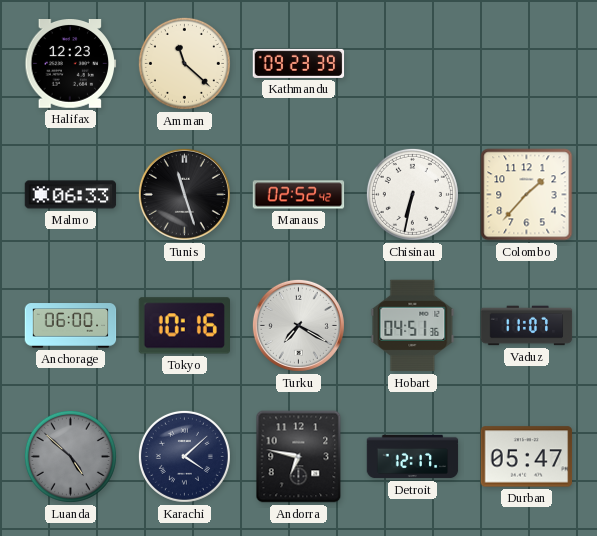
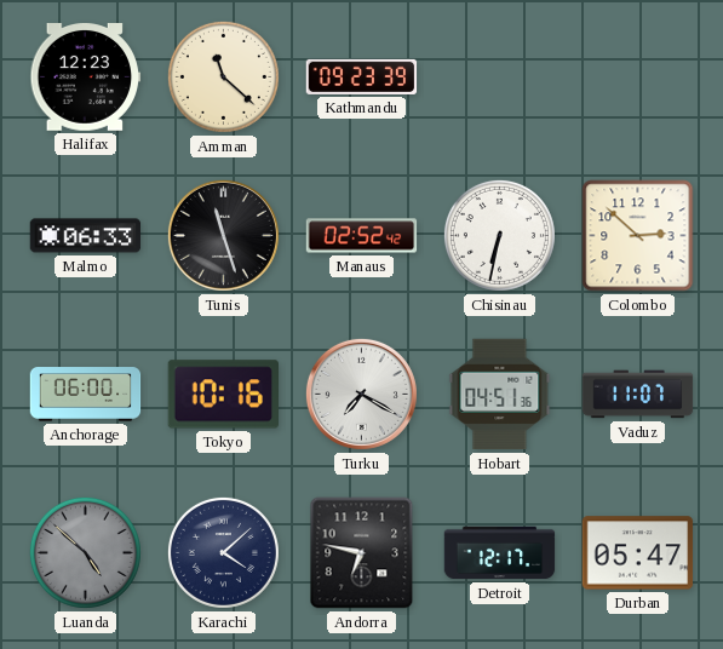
Colombo: 1:37 -> 2:52 (638, 236)
